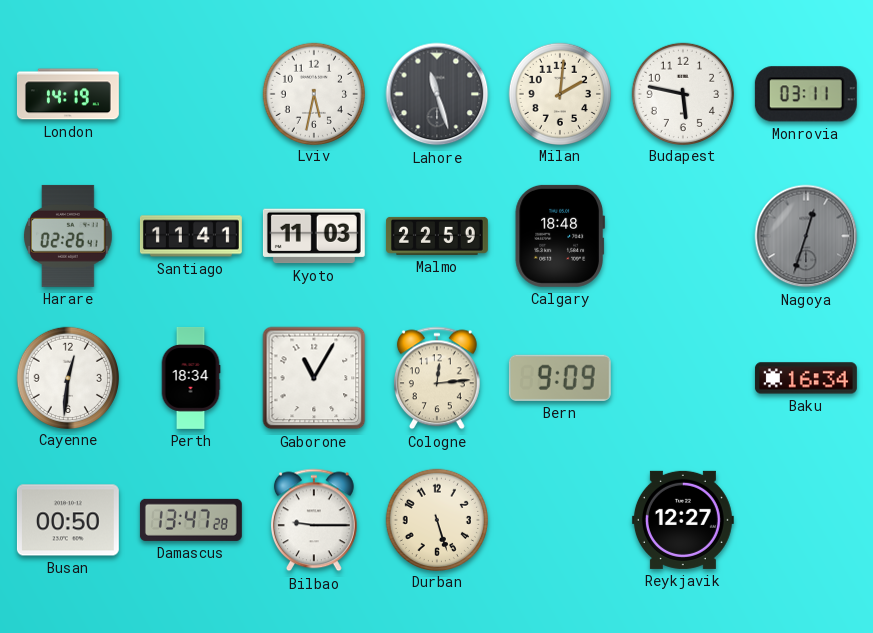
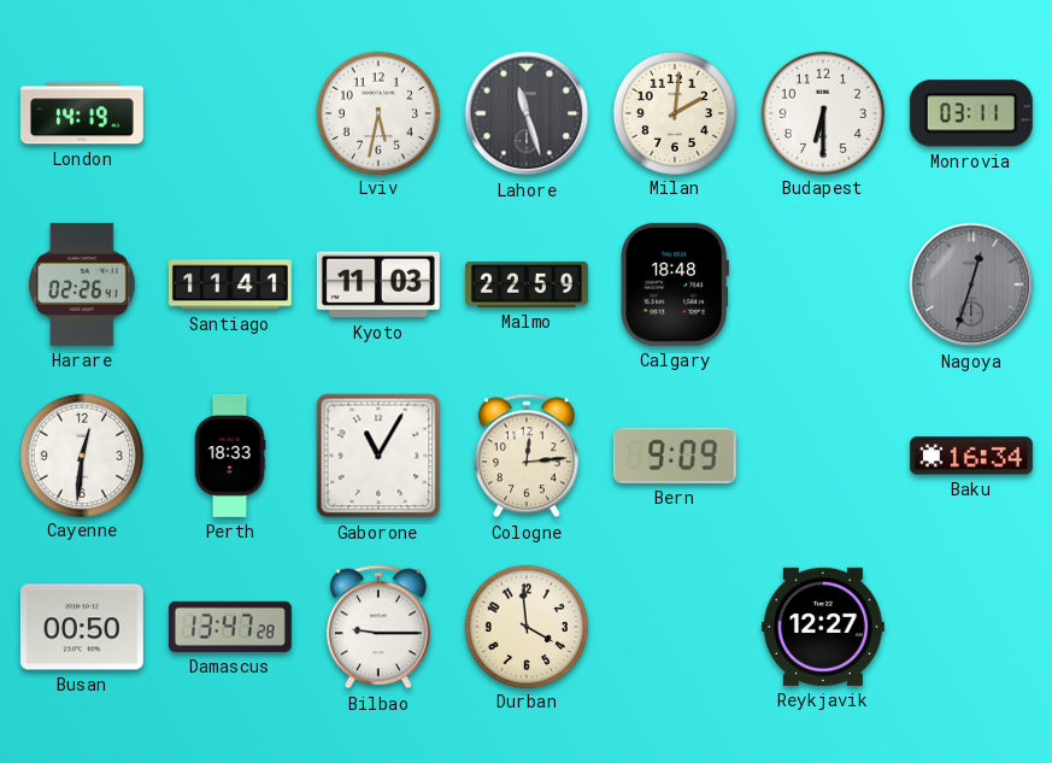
Budapest: 5:47 -> 6:30 (822, 112)
Perth: 18:34 -> 18:33 (230, 457)
Durban: 5:27 -> 3:59 (525, 626)
